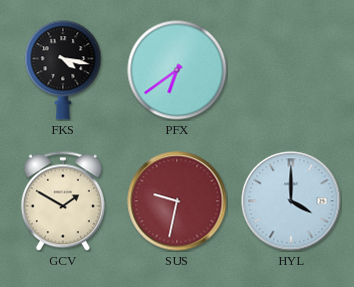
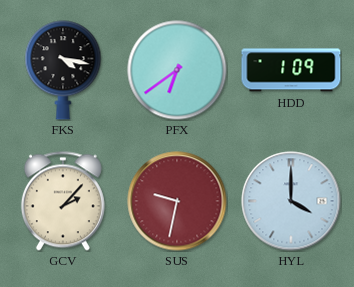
HDD: none -> 1:09 (291, 70)
GCV: 1:50 -> 2:07 (63, 201)
